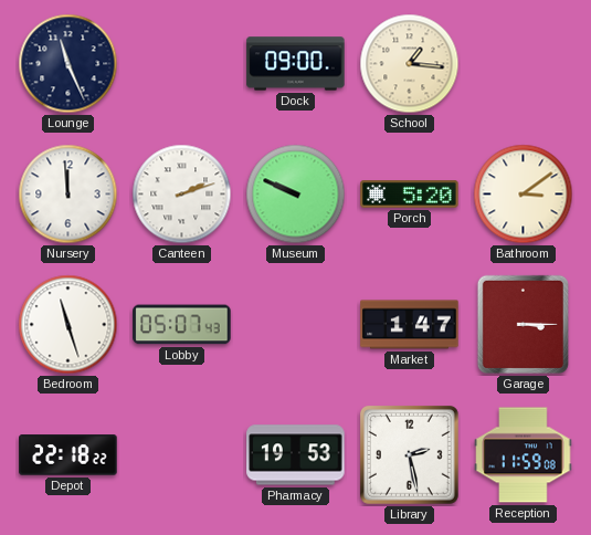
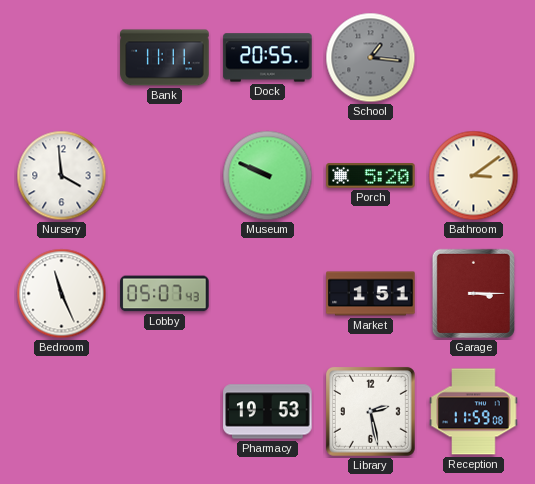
Lounge: 11:26 -> none (68, 64)
Bank: none -> 11:11 (165, 58)
Dock: 09:00 -> 20:55 (268, 58)
School dial: cream -> grey (371, 58)
Nursery: 11:59 -> 3:59 (62, 176)
Canteen: 2:12 -> none (182, 195)
Bedroom: 11:27 -> 11:26 (62, 294)
Market: 1:47 -> 1:51 (371, 294)
Depot: 22:18 -> none (68, 455)
